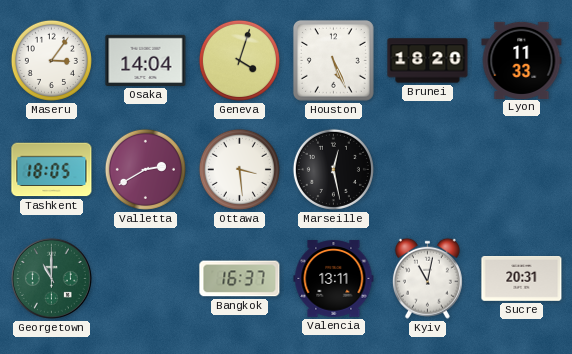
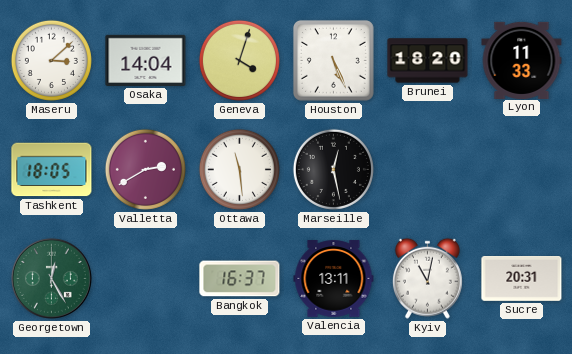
Maseru: 3:06 -> 3:08 (51, 60)
Ottawa: 3:29 -> 11:29 (239, 169)
Georgetown: 11:00 -> 12:25 (51, 278)
